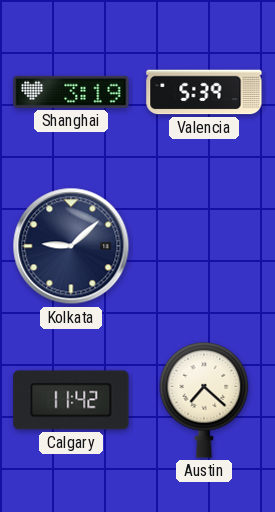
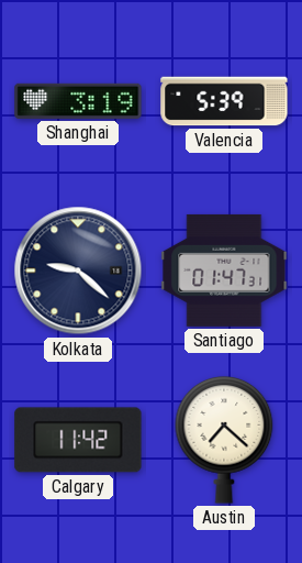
Kolkata: 9:08 -> 9:22 (78, 271)
Santiago: none -> 01:47 (224, 271)
